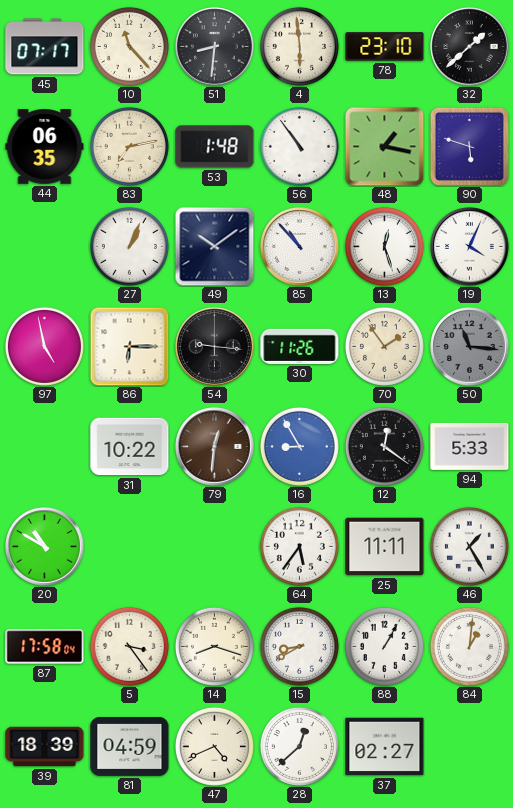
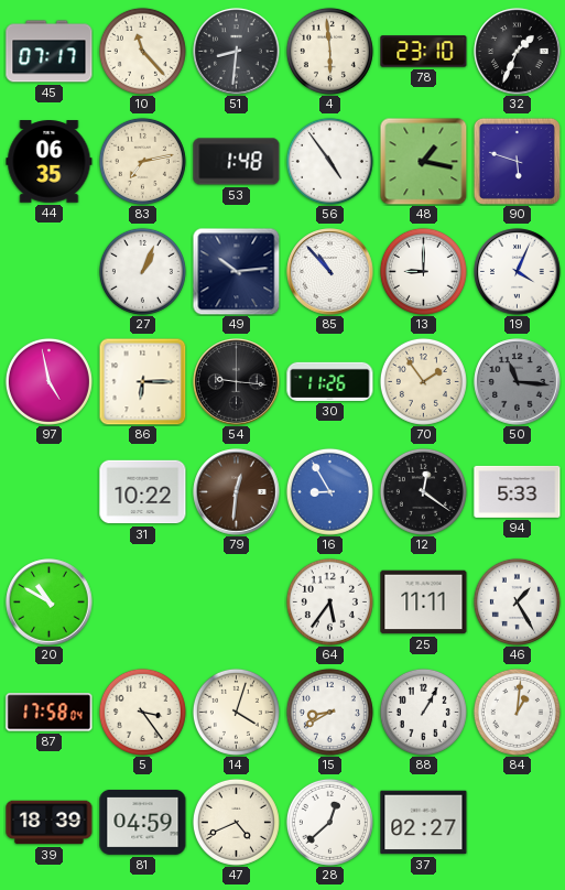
32: 1:38 -> 1:34 (518, 52)
56: 10:54 -> 4:54 (329, 161)
49: 10:09 -> 10:14 (236, 271)
13: 12:27 -> 9:00 (423, 271)
14: 8:18 -> 4:03 (236, 712)
